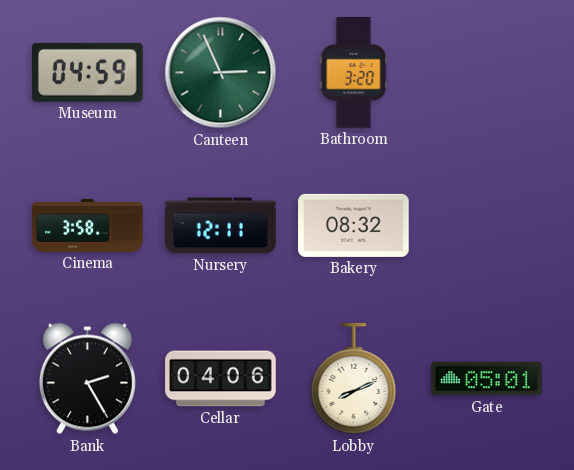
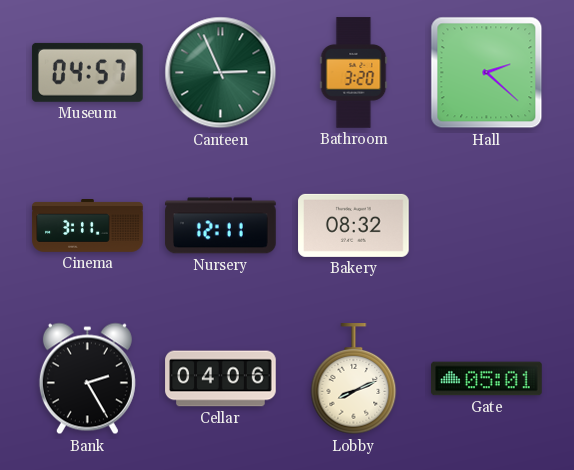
Museum: 04:59 -> 04:57 (87, 72)
Hall: none -> 2:22 (487, 73)
Cinema: 3:58 -> 3:11 (88, 226)
